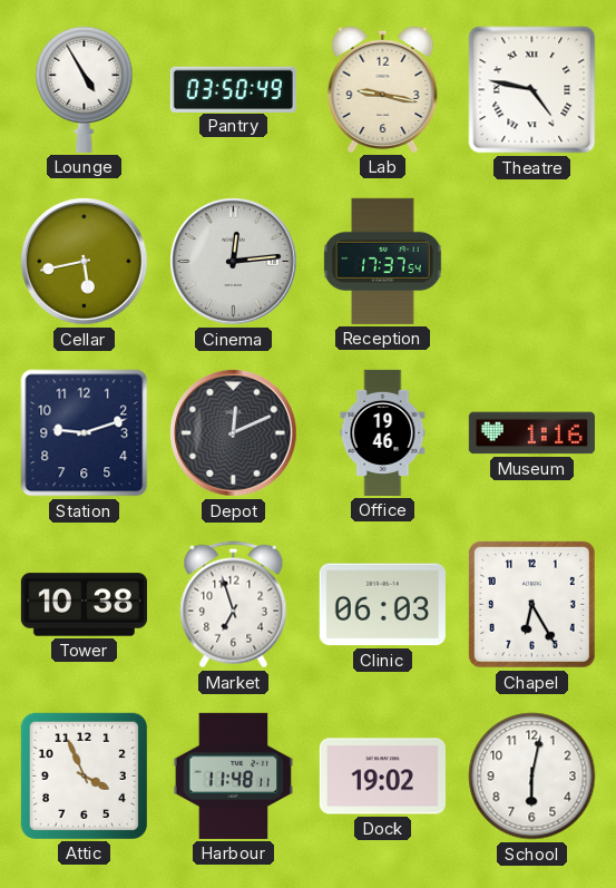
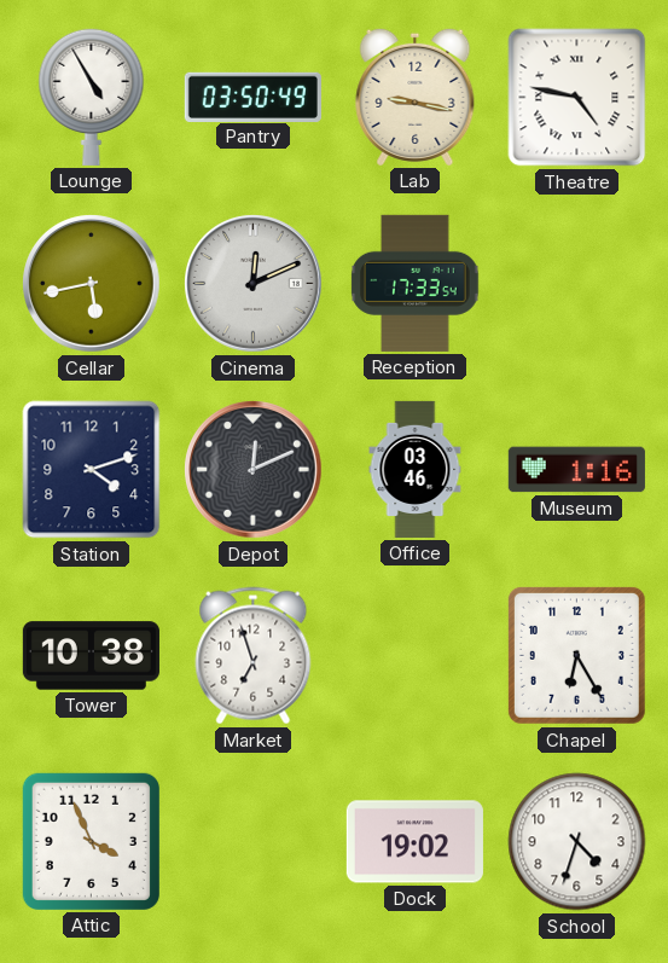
Cinema: 12:14 -> 12:11 (254, 284)
Reception: 17:37 -> 17:33 (416, 283)
Station: 9:12 -> 4:12 (92, 470)
Office: 19:46 -> 03:46 (416, 469)
Clinic: 06:03 -> none (382, 605)
Harbour: 11:48 -> none (234, 775)
School: 6:02 -> 4:33 (577, 842)
